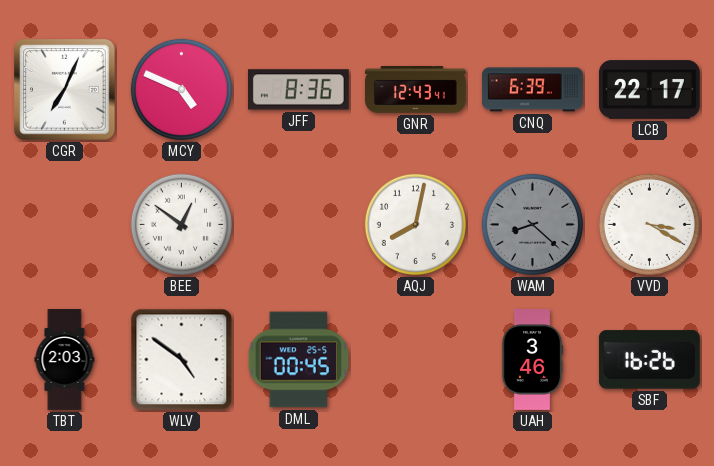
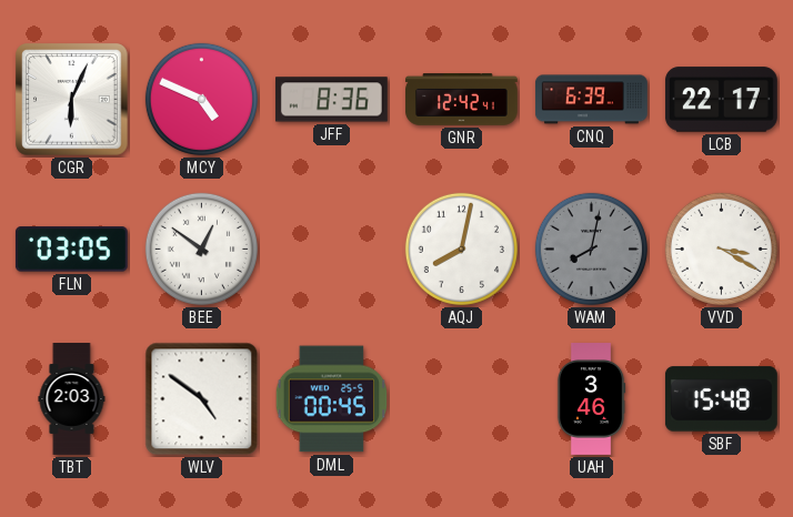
CGR: 7:04 -> 6:04 (72, 100)
GNR: 12:43 -> 12:42 (462, 100)
FLN: none -> 03:05 (71, 250)
WAM: 8:22 -> 8:02 (591, 249)
SBF: 16:26 -> 15:48 (721, 399)
